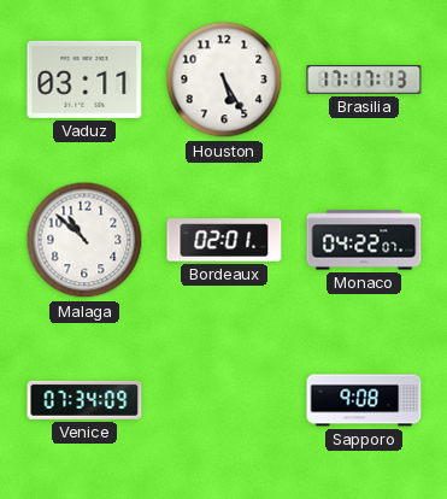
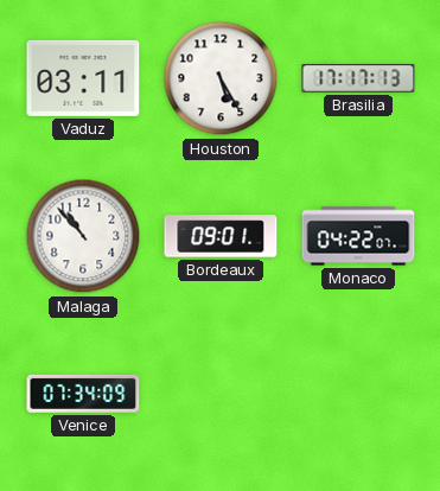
Malaga: 10:52 -> 10:53 (83, 236)
Bordeaux: 02:01 -> 09:01 (221, 236)
Sapporo: 9:08 -> none (364, 400)
